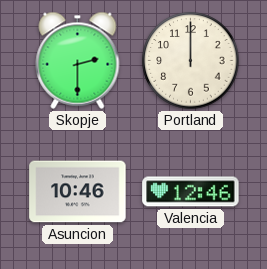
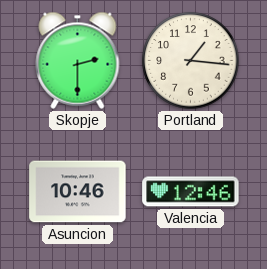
Portland: 12:00 -> 1:16 (191, 61)
